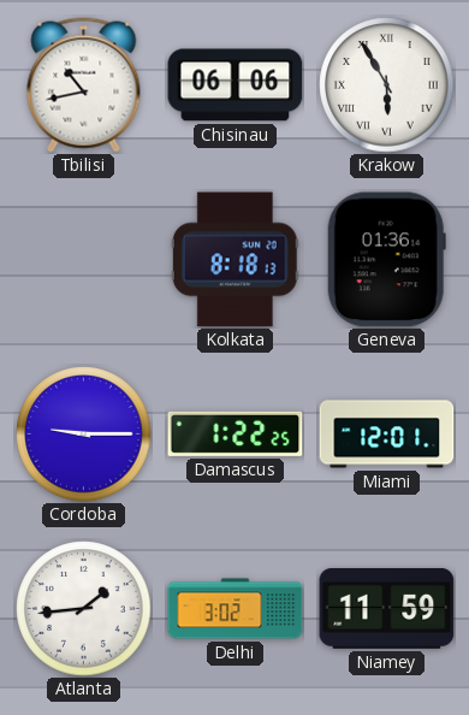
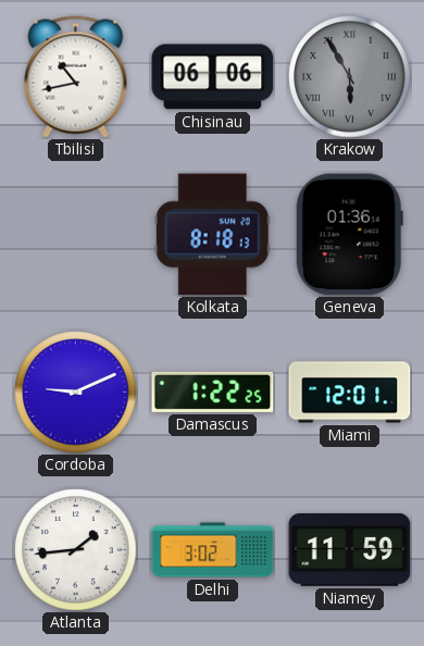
Krakow dial: white -> grey (350, 77)
Cordoba: 9:15 -> 9:11 (76, 393)
